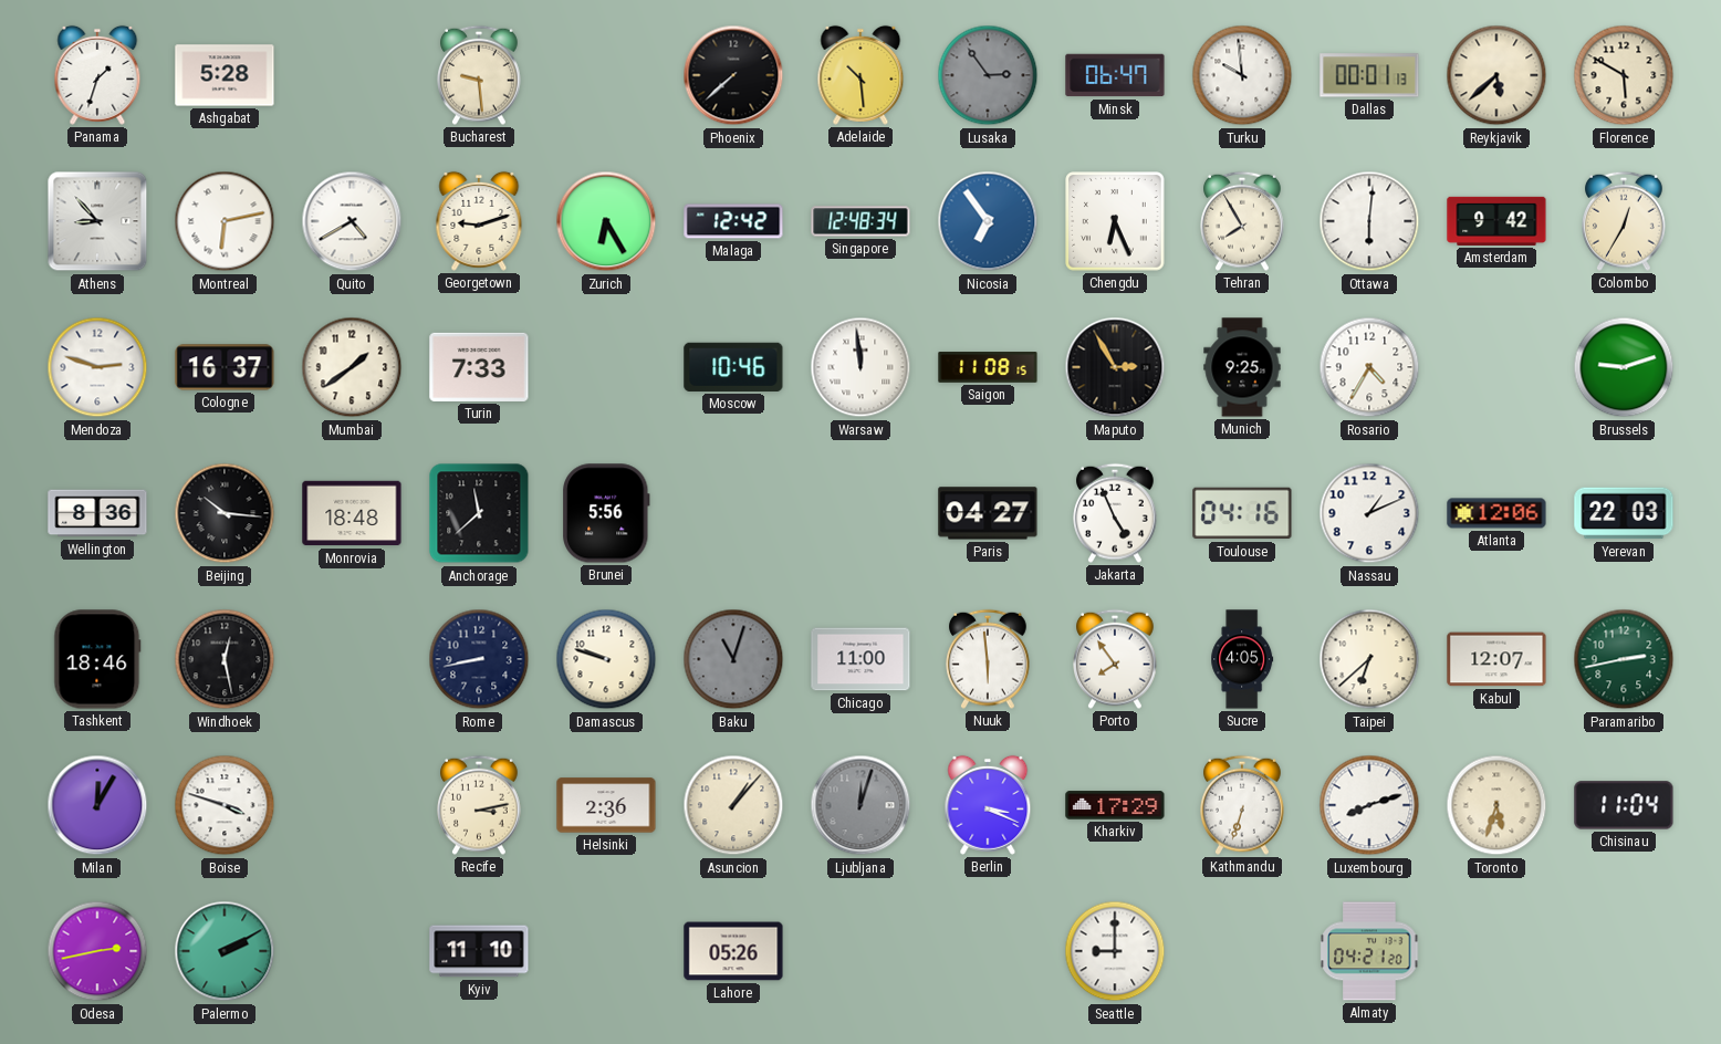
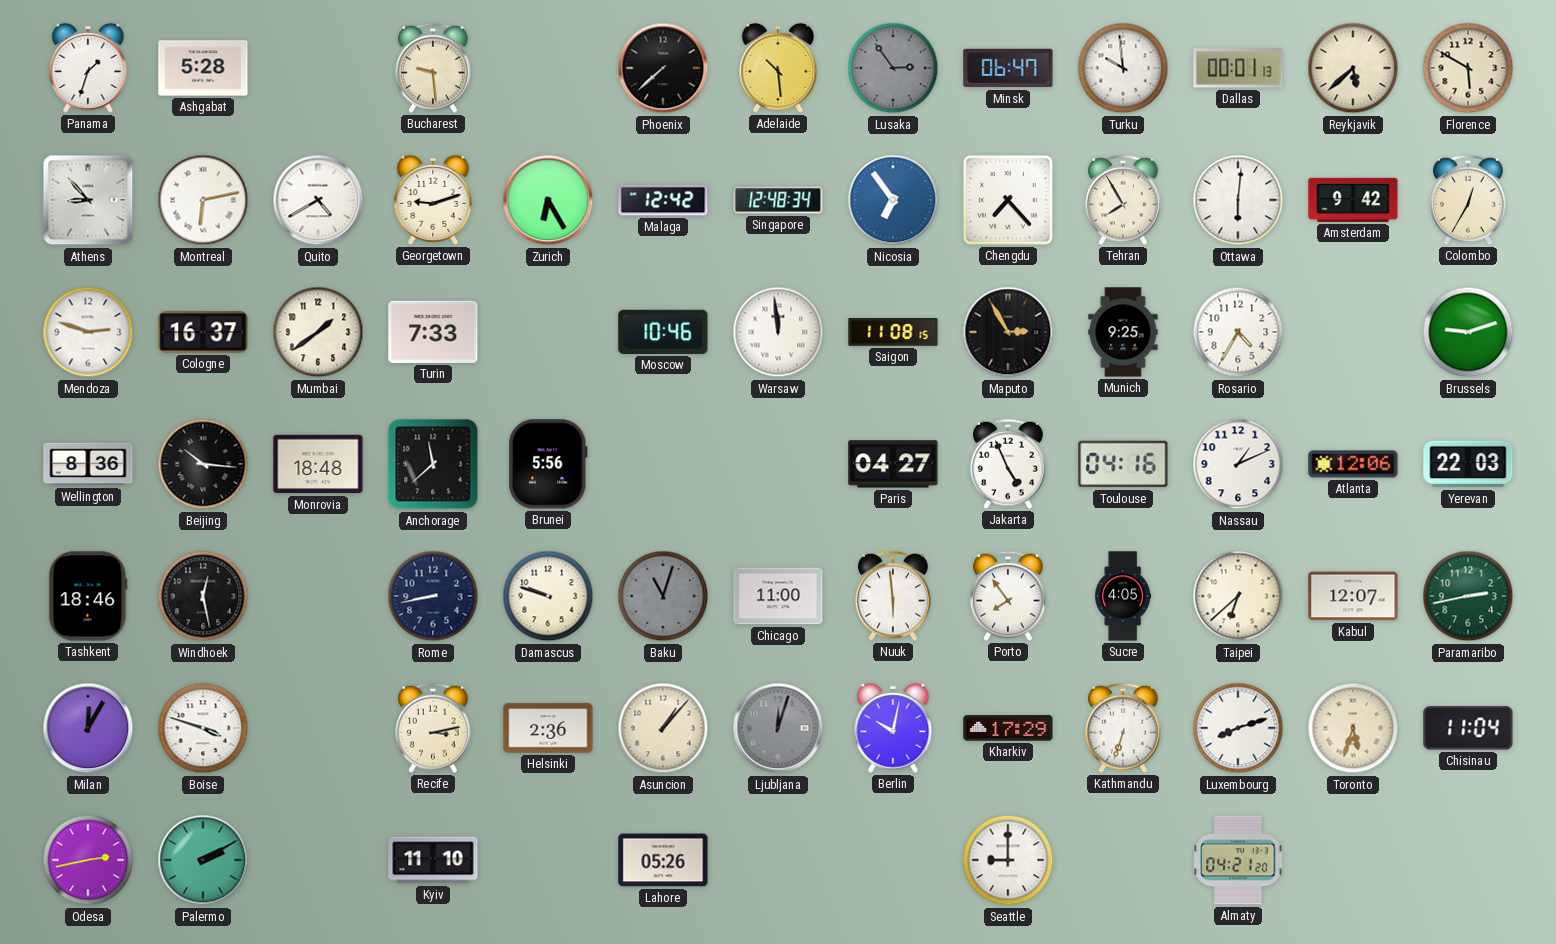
Chengdu: 6:26 -> 7:23 (1008, 200)
Berlin: 3:19 -> 10:02 (893, 728)
